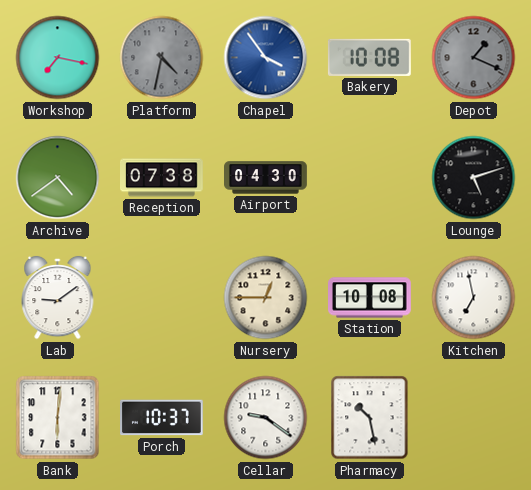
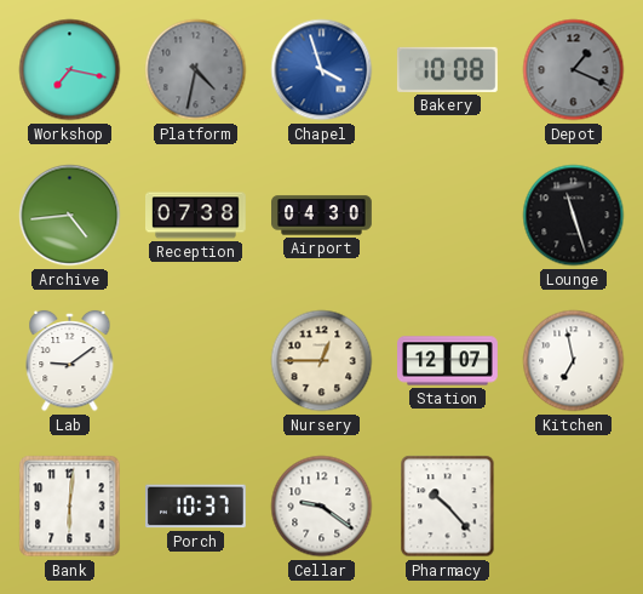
Chapel: 3:54 -> 3:57 (322, 70)
Archive: 4:39 -> 4:44 (70, 216)
Lounge: 5:12 -> 11:27 (574, 216)
Station: 10:08 -> 12:07 (448, 361)
Pharmacy: 10:28 -> 10:23 (448, 507)
